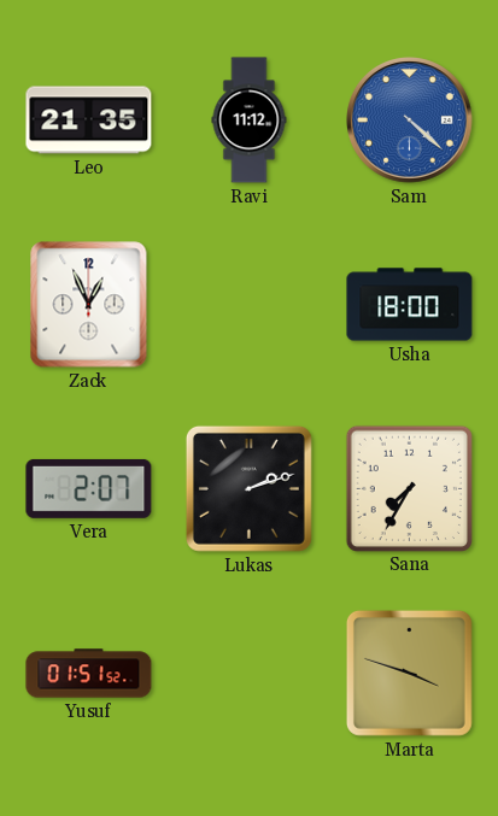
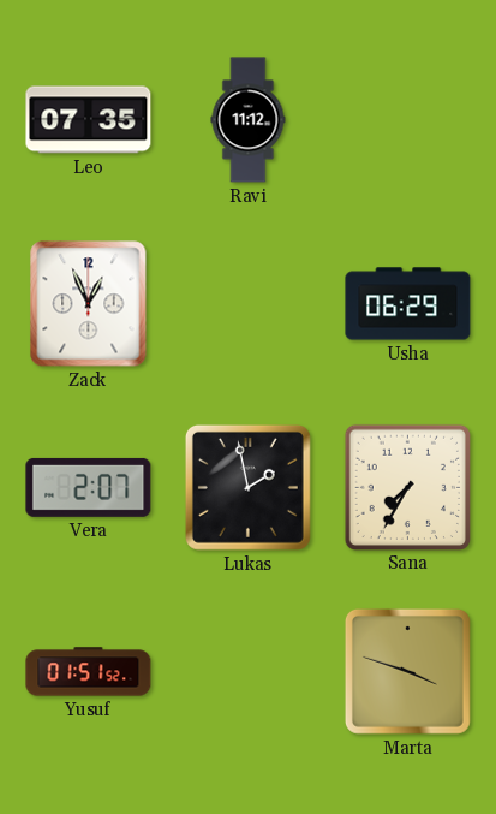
Leo: 21:35 -> 07:35 (89, 120)
Sam: 4:22 -> none (410, 121)
Usha: 18:00 -> 06:29 (408, 304)
Lukas: 2:12 -> 1:58 (247, 487)
